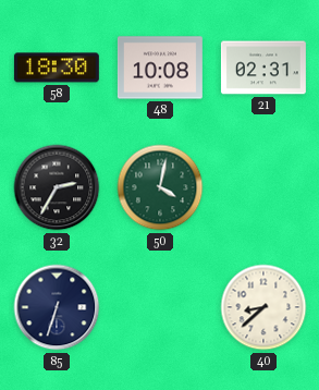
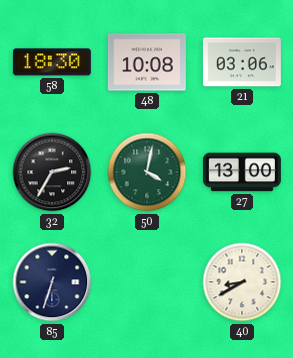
21: 02:31 -> 03:06 (242, 62)
27: none -> 13:00 (242, 172)
40: 8:38 -> 8:40 (242, 282)
